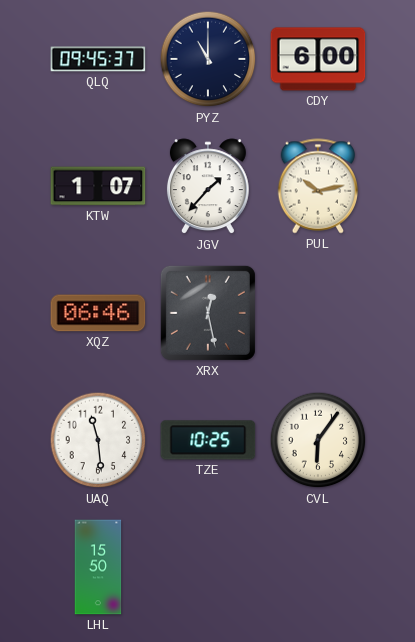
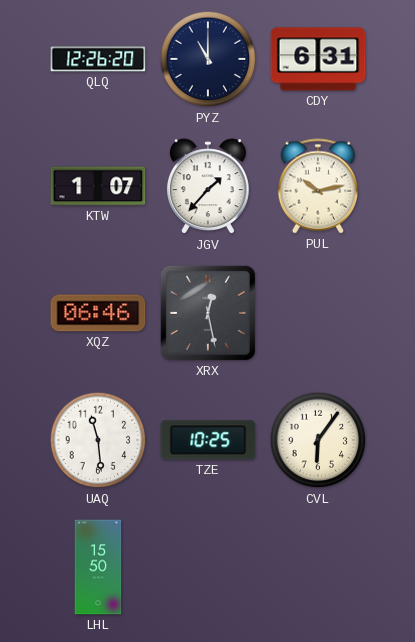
QLQ: 09:45 -> 12:26 (98, 59)
CDY: 6:00 -> 6:31 (318, 59)
